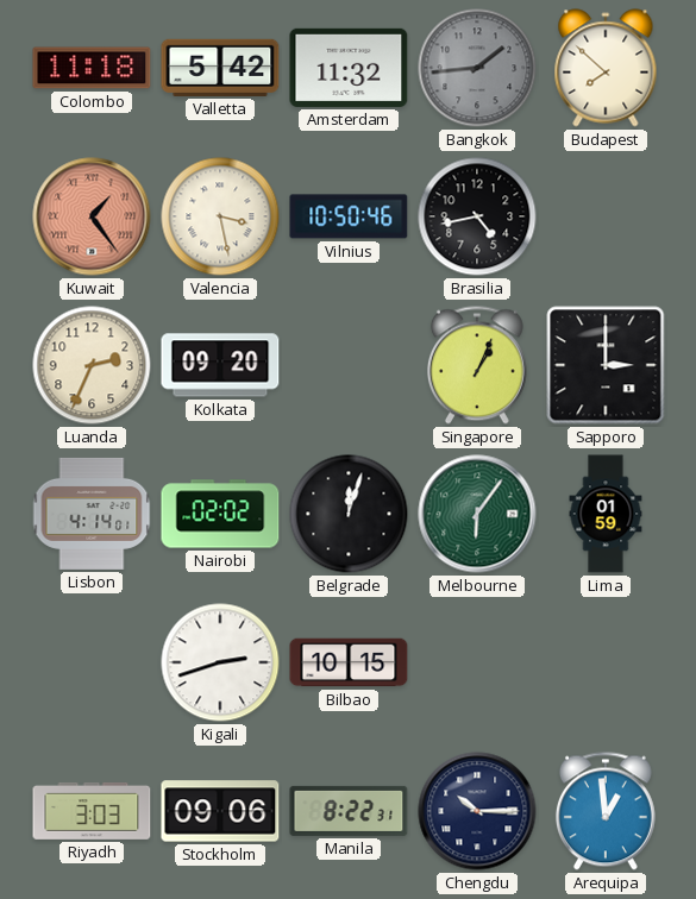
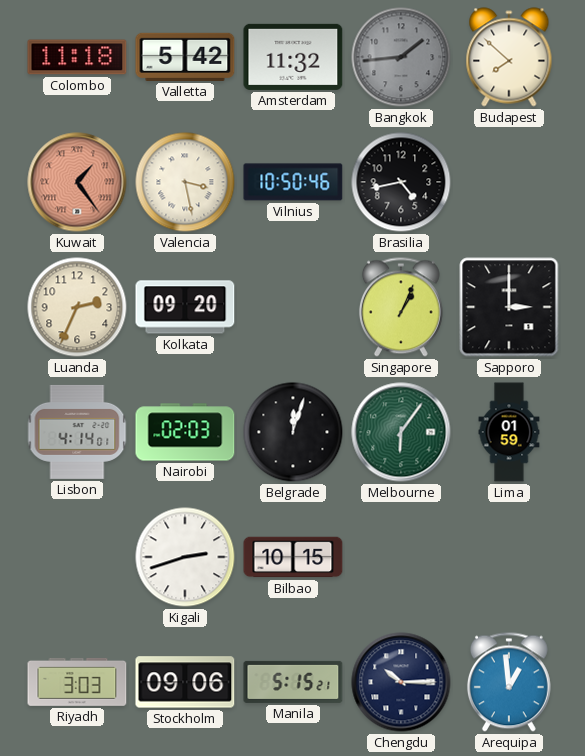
Nairobi: 02:02 -> 02:03 (185, 432)
Manila: 8:22 -> 5:15 (293, 682)
